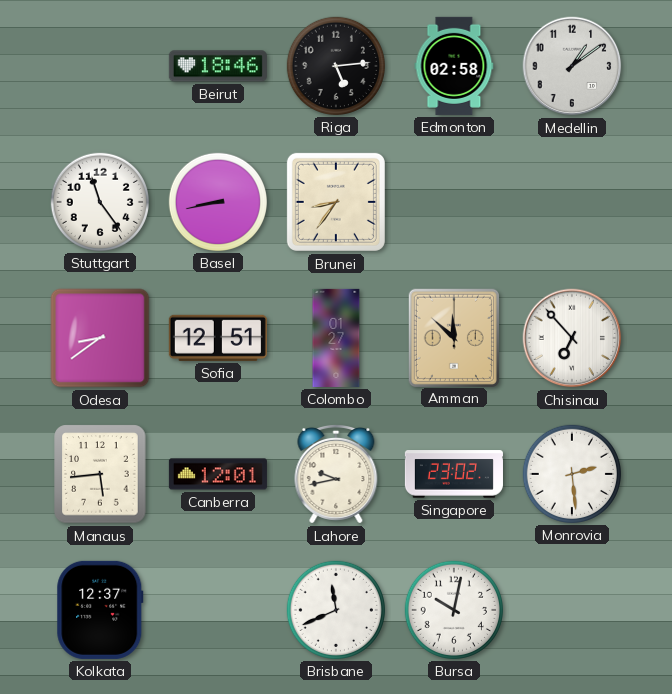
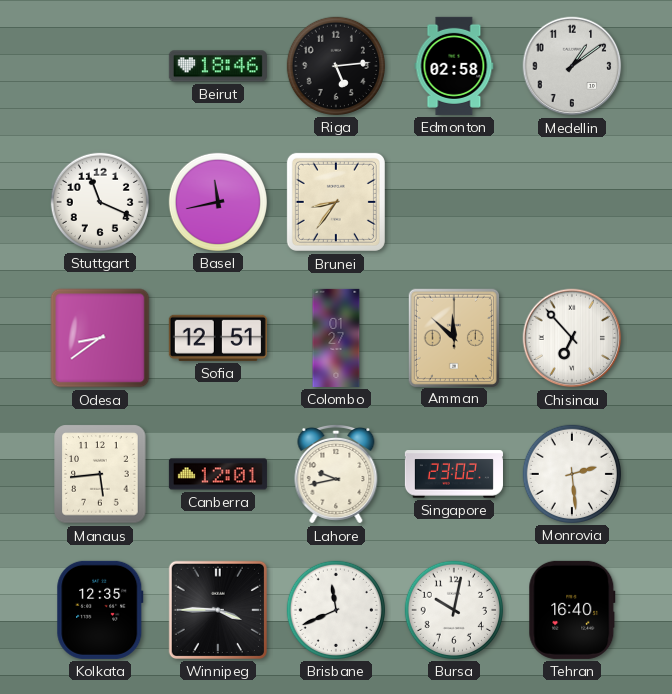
Stuttgart: 11:24 -> 11:19 (100, 202)
Basel: 8:43 -> 11:43 (218, 202)
Kolkata: 12:37 -> 12:35 (100, 610)
Winnipeg: none -> 3:45 (218, 610)
Tehran: none -> 16:40 (572, 610)
